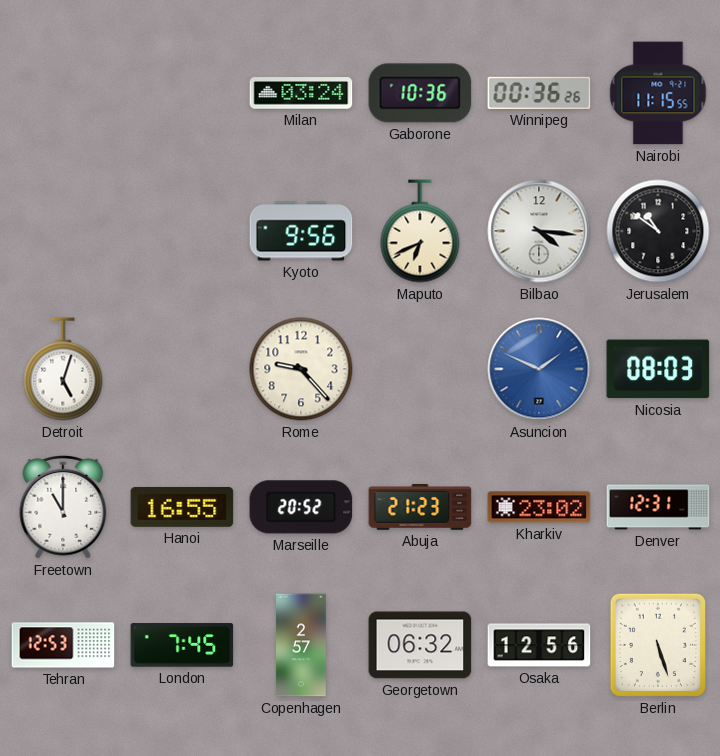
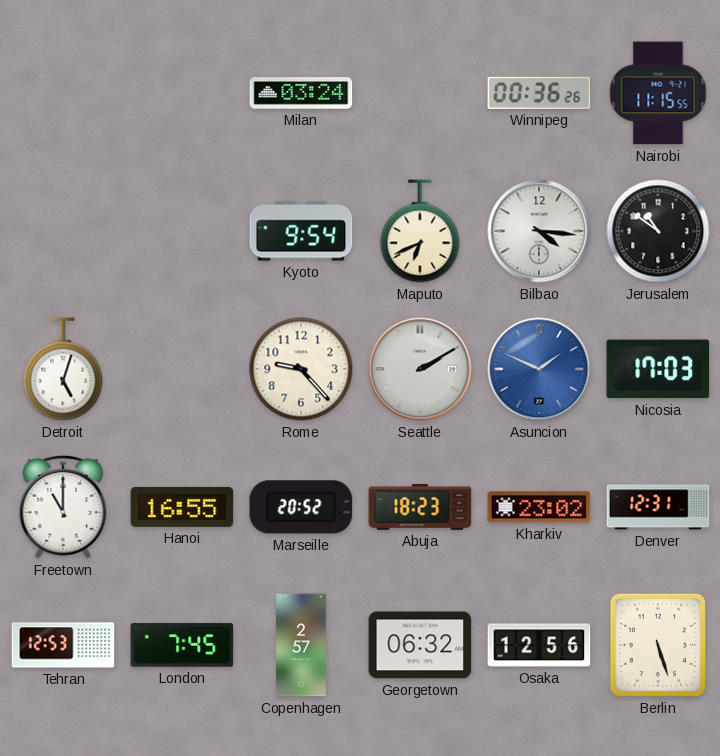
Gaborone: 10:36 -> none (420, 93)
Kyoto: 9:56 -> 9:54 (301, 231)
Seattle: none -> 2:10 (420, 369)
Nicosia: 08:03 -> 17:03 (658, 369)
Abuja: 21:23 -> 18:23 (420, 508)
